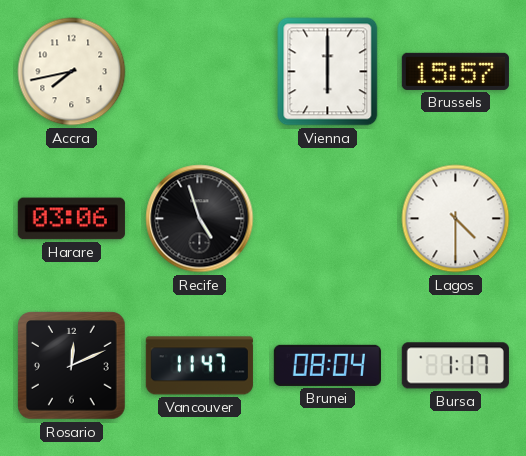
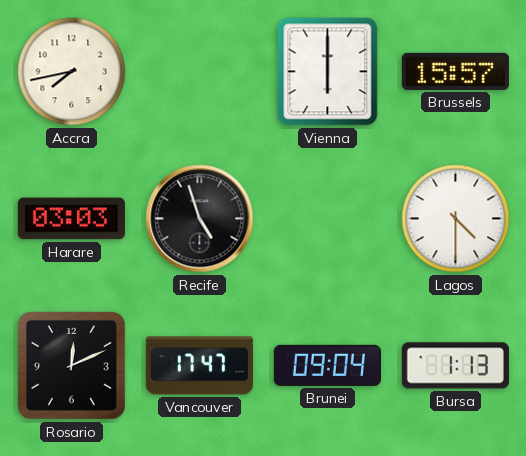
Harare: 03:06 -> 03:03 (71, 219)
Vancouver: 11:47 -> 17:47 (199, 366)
Brunei: 08:04 -> 09:04 (327, 365)
Bursa: 1:17 -> 1:13 (455, 366)
